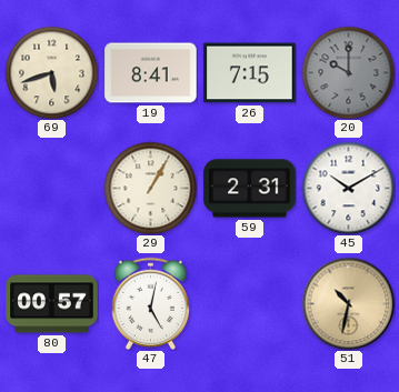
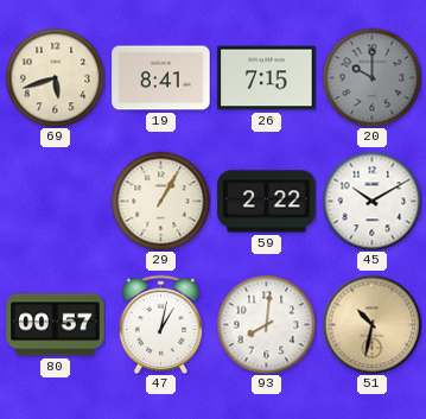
59: 2:31 -> 2:22 (267, 202)
47: 5:02 -> 1:02 (160, 324)
93: none -> 8:01 (266, 324)
